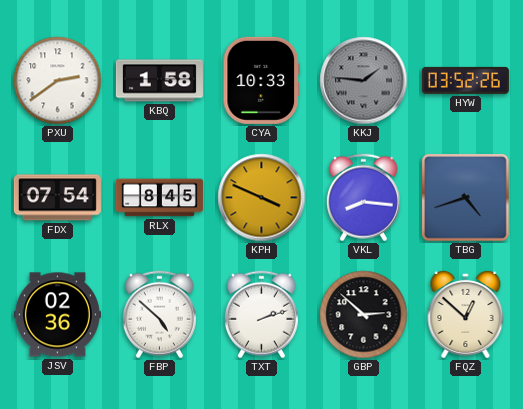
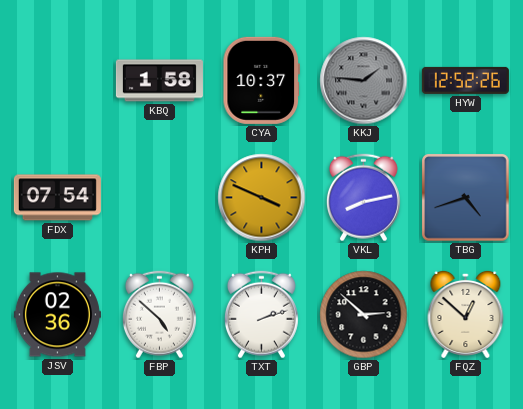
PXU: 2:39 -> none (58, 81)
CYA: 10:33 -> 10:37 (261, 80)
HYW: 03:52 -> 12:52 (465, 80)
RLX: 8:45 -> none (159, 198)
VKL: 8:16 -> 8:13 (363, 198)
